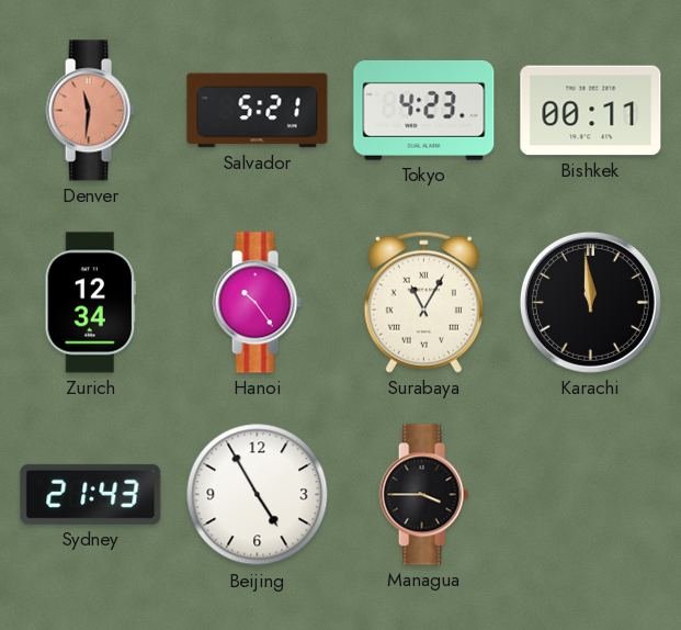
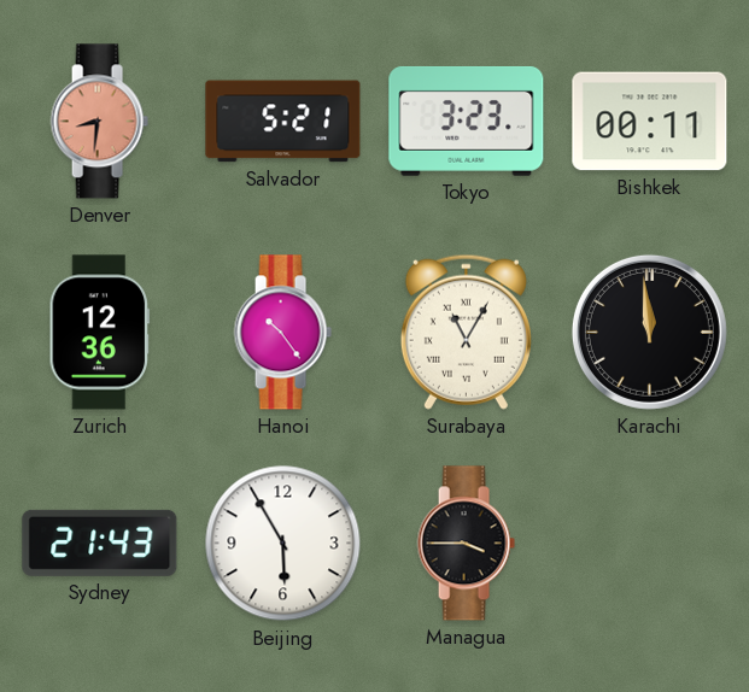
Denver: 11:31 -> 8:31 (99, 122)
Tokyo: 4:23 -> 3:23 (467, 121)
Zurich: 12:34 -> 12:36 (100, 333)
Beijing: 4:55 -> 5:55 (283, 544)
